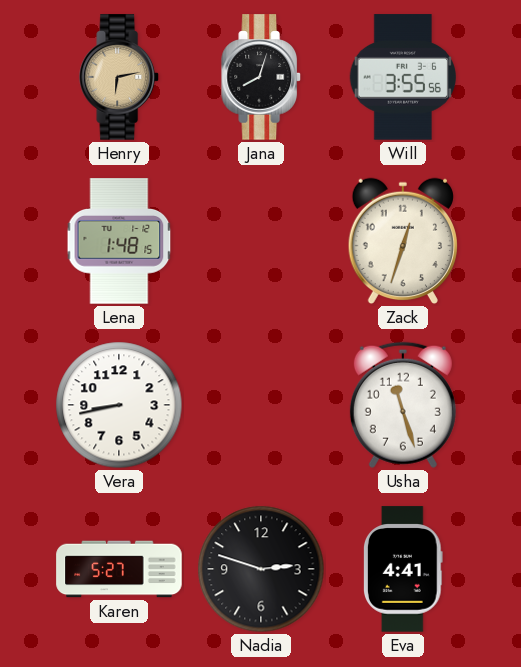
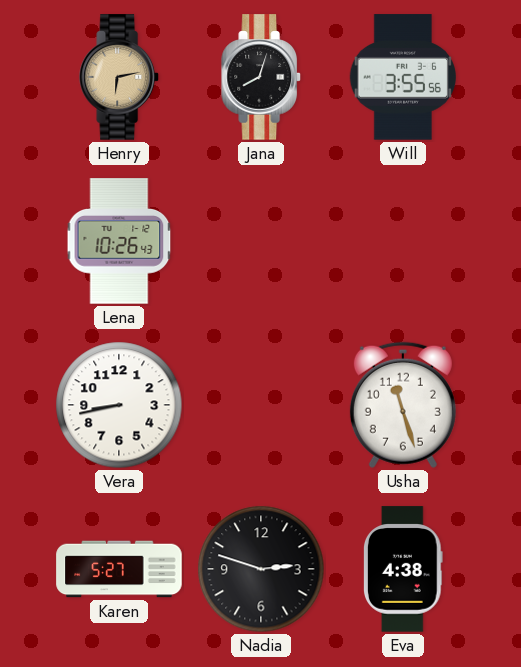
Lena: 1:48 -> 10:26 (119, 241)
Zack: 12:33 -> none (402, 241)
Eva: 4:41 -> 4:38 (403, 569)
